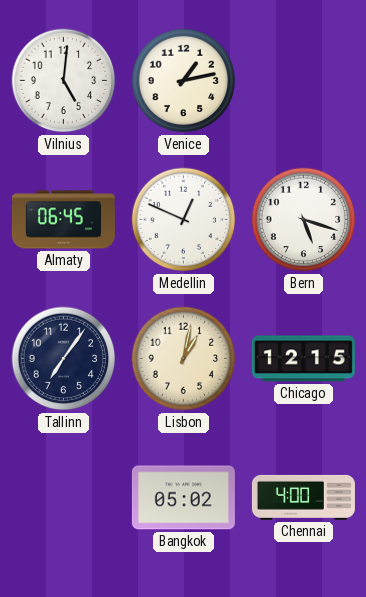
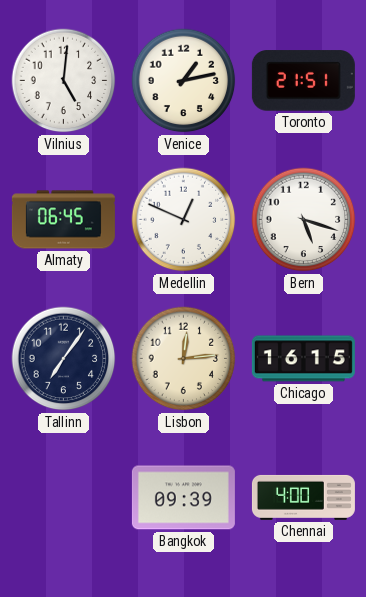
Toronto: none -> 21:51 (303, 81)
Lisbon: 1:02 -> 12:14 (184, 359)
Chicago: 12:15 -> 16:15 (303, 359)
Bangkok: 05:02 -> 09:39 (183, 498)
